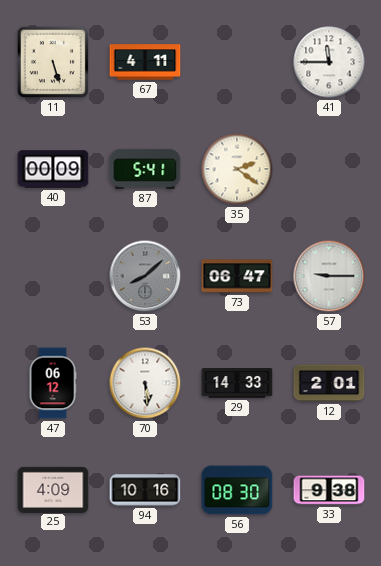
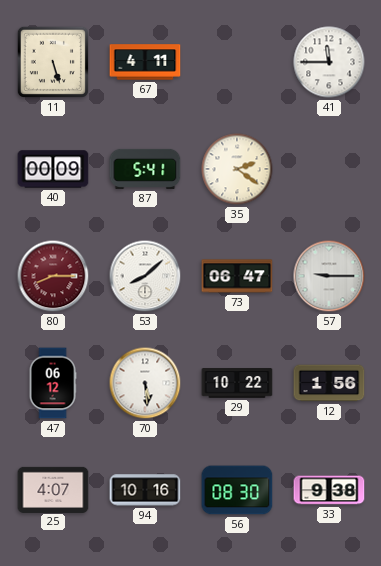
80: none -> 8:15 (53, 276)
53 dial: grey -> white (145, 276)
29: 14:33 -> 10:22 (237, 383)
12: 2:01 -> 1:56 (329, 383)
25: 4:09 -> 4:07 (53, 489)
